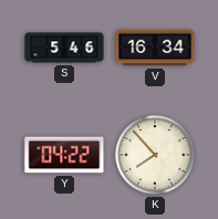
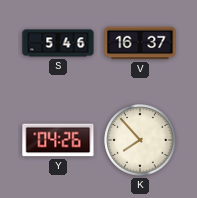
V: 16:34 -> 16:37 (140, 43)
Y: 04:22 -> 04:26 (58, 140)
